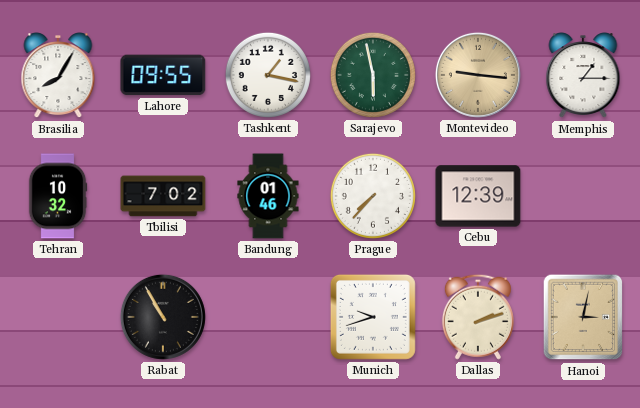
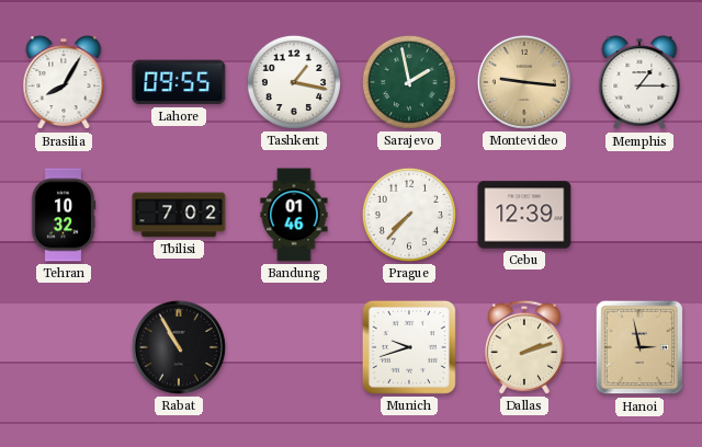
Sarajevo: 5:58 -> 1:58 (409, 82)
Hanoi: 3:02 -> 2:58 (639, 347)
